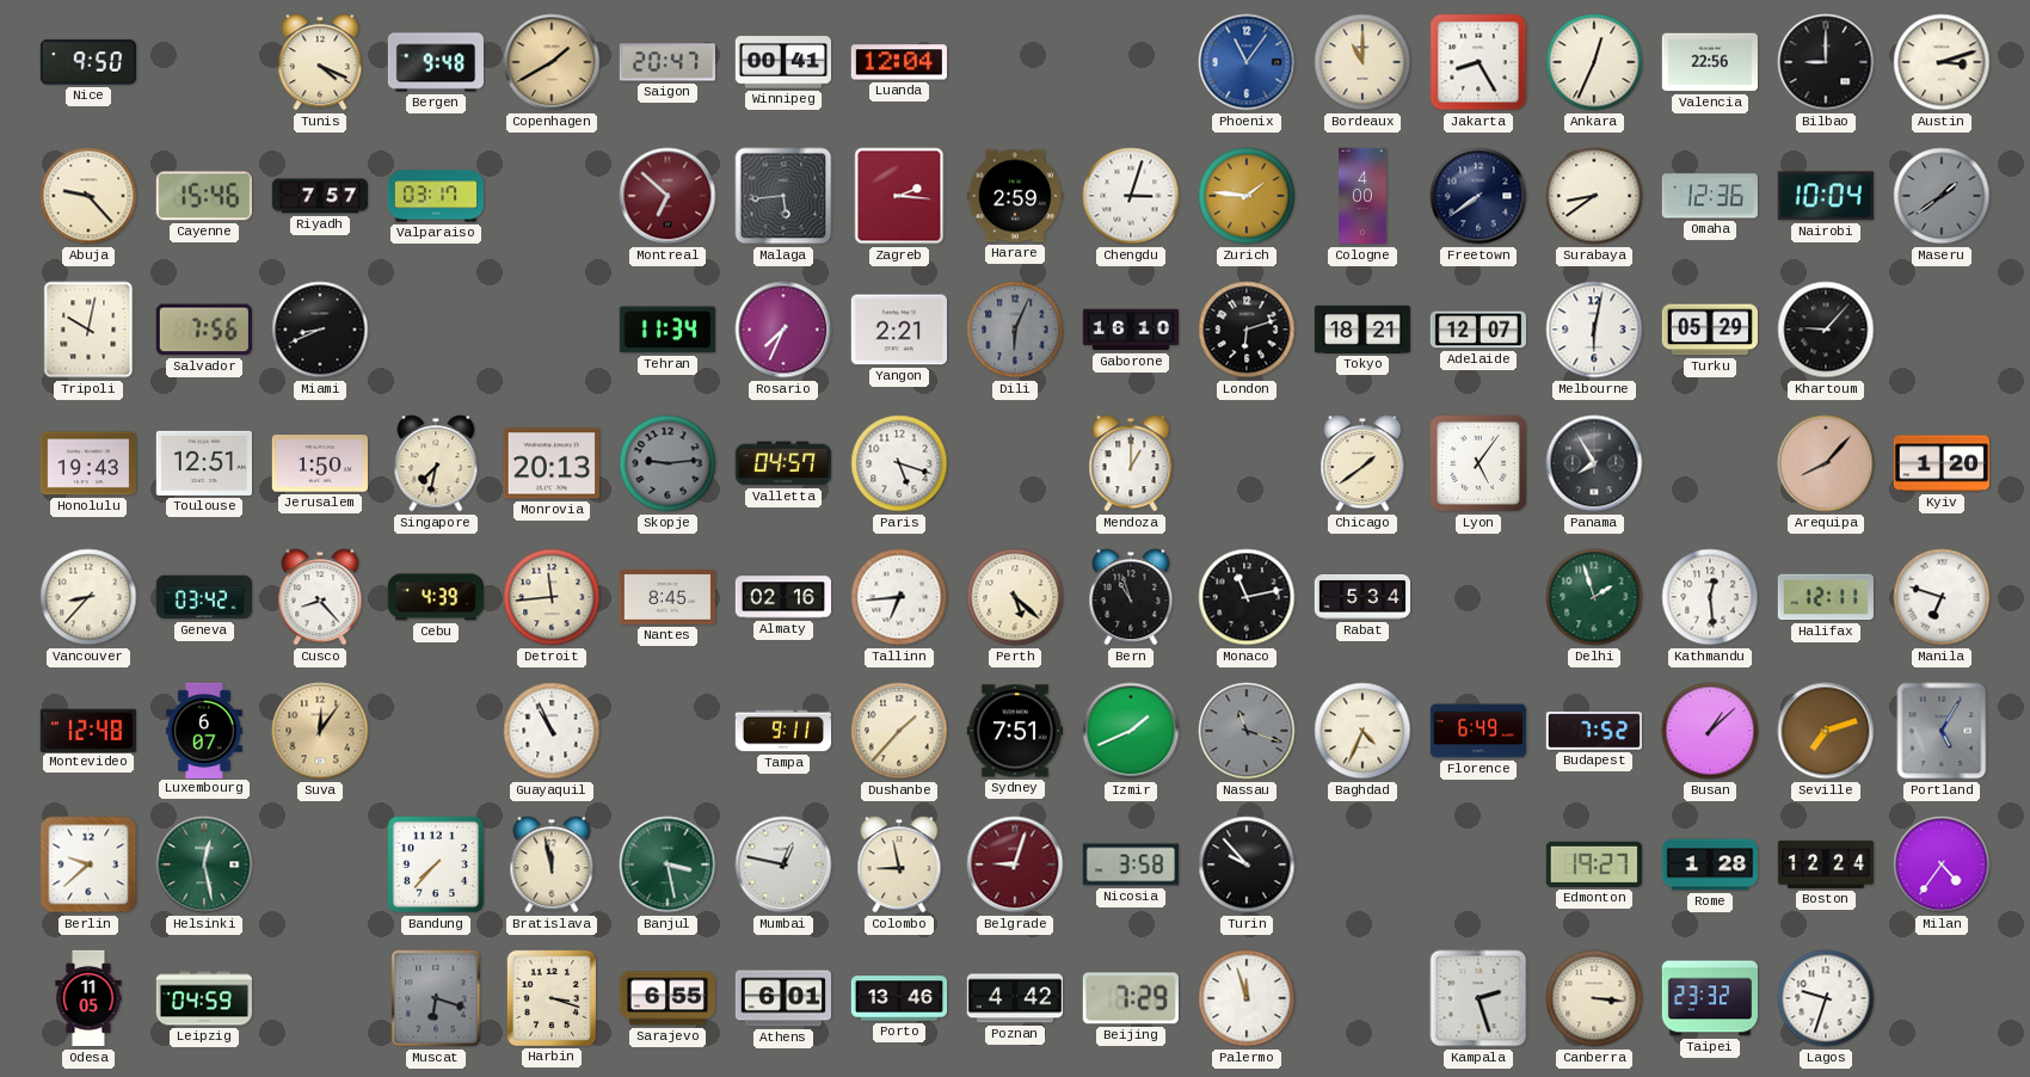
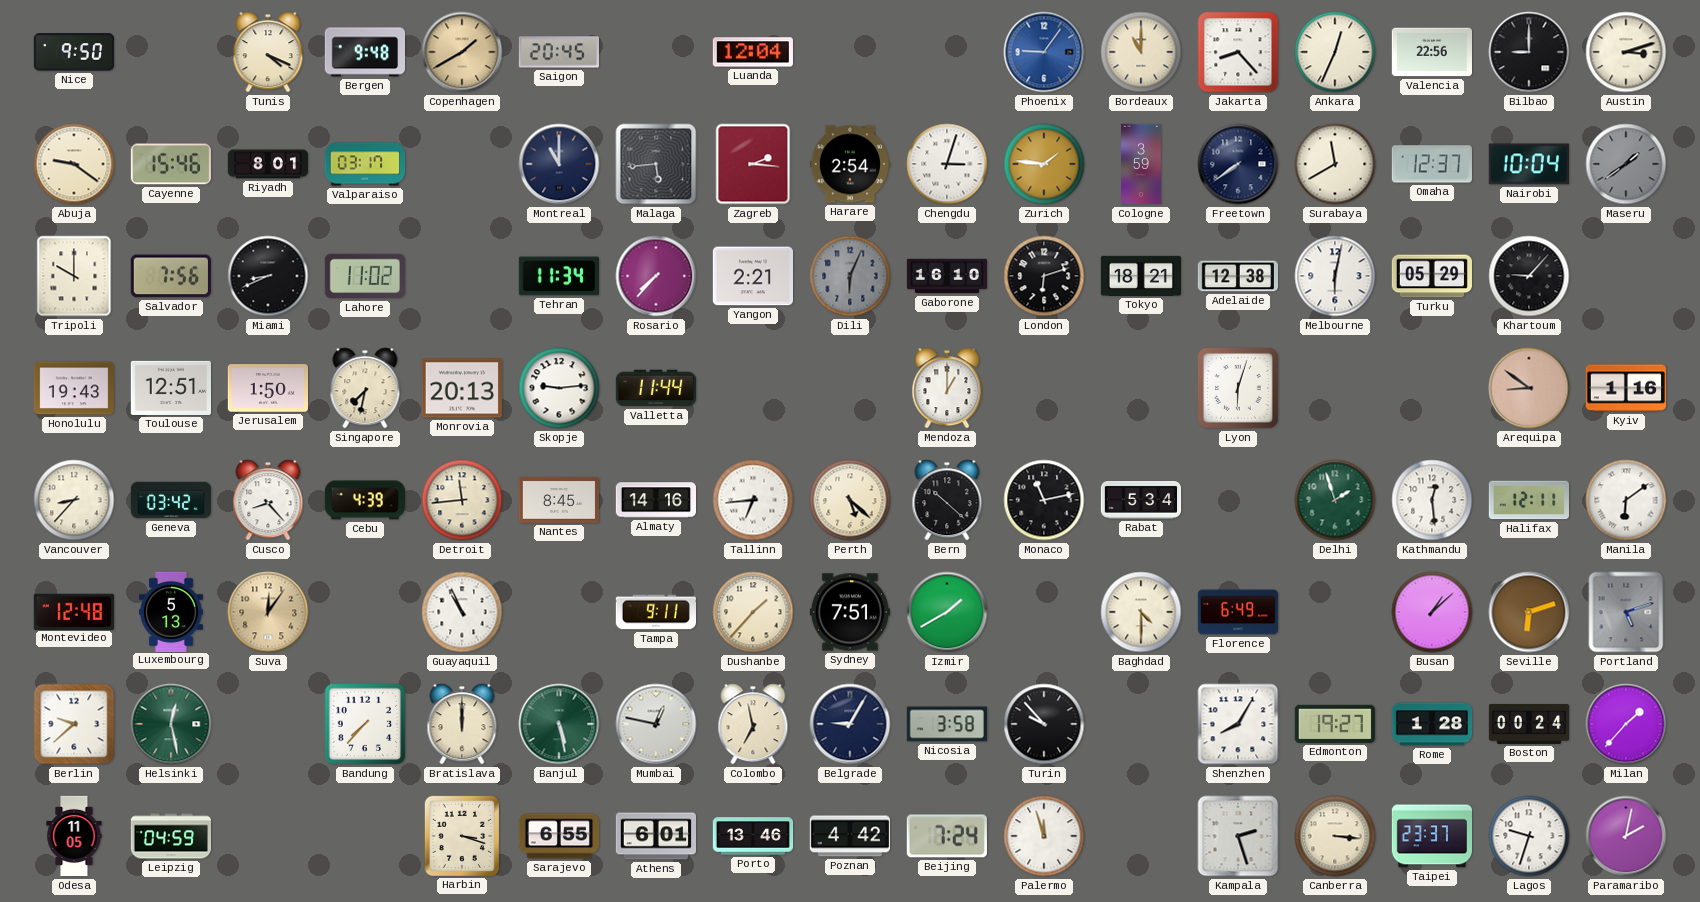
Saigon: 20:47 -> 20:45 (558, 52)
Winnipeg: 00:41 -> none (782, 62)
Phoenix: 11:06 -> 9:06 (1044, 52)
Jakarta: 8:25 -> 8:23 (1238, 52)
Abuja: 9:23 -> 9:21 (74, 164)
Riyadh: 7:57 -> 8:01 (267, 164)
Montreal: 6:52 -> 11:00 (559, 164)
Montreal dial: burgundy -> navy (559, 164)
Harare: 2:59 -> 2:54 (849, 164)
Cologne: 4:00 -> 3:59 (1141, 164)
Surabaya: 8:39 -> 11:40 (1335, 164)
Omaha: 12:36 -> 12:37 (1432, 164)
Tripoli: 10:02 -> 10:00 (74, 276)
Lahore: none -> 11:02 (365, 276)
Rosario: 7:34 -> 7:37 (656, 276)
Adelaide: 12:07 -> 12:38 (1237, 276)
Skopje dial: grey -> white (559, 388)
Valletta: 04:57 -> 11:44 (655, 388)
Paris: 5:18 -> none (899, 463)
Chicago: 1:39 -> none (1362, 463)
Lyon: 5:06 -> 6:03 (1238, 388)
Panama: 7:55 -> none (1594, 463)
Arequipa: 8:07 -> 8:51 (1529, 388)
Kyiv: 1:20 -> 1:16 (1625, 388)
Almaty: 02:16 -> 14:16 (655, 500)
Bern: 10:57 -> 10:22 (947, 500)
Manila: 6:48 -> 6:09 (1626, 500)
Luxembourg: 6:07 -> 5:13 (171, 611)
Izmir: 1:41 -> 1:40 (947, 612)
Nassau: 11:18 -> none (1247, 731)
Baghdad: 4:34 -> 4:30 (1141, 612)
Budapest: 7:52 -> none (1593, 731)
Seville: 7:12 -> 6:12 (1529, 612)
Portland: 5:05 -> 5:12 (1626, 612)
Bratislava: 11:58 -> 12:00 (462, 724)
Banjul: 3:28 -> 5:28 (559, 724)
Colombo: 8:58 -> 6:58 (753, 724)
Belgrade: 9:03 -> 9:05 (850, 724)
Belgrade dial: burgundy -> navy (850, 724)
Shenzhen: none -> 8:05 (1238, 724)
Boston: 12:24 -> 00:24 (1529, 724)
Milan: 4:36 -> 1:37 (1626, 724)
Muscat: 6:18 -> none (436, 998)
Beijing: 7:29 -> 7:24 (947, 836)
Taipei: 23:32 -> 23:37 (1431, 836)
Paramaribo: none -> 2:02 (1626, 836)
